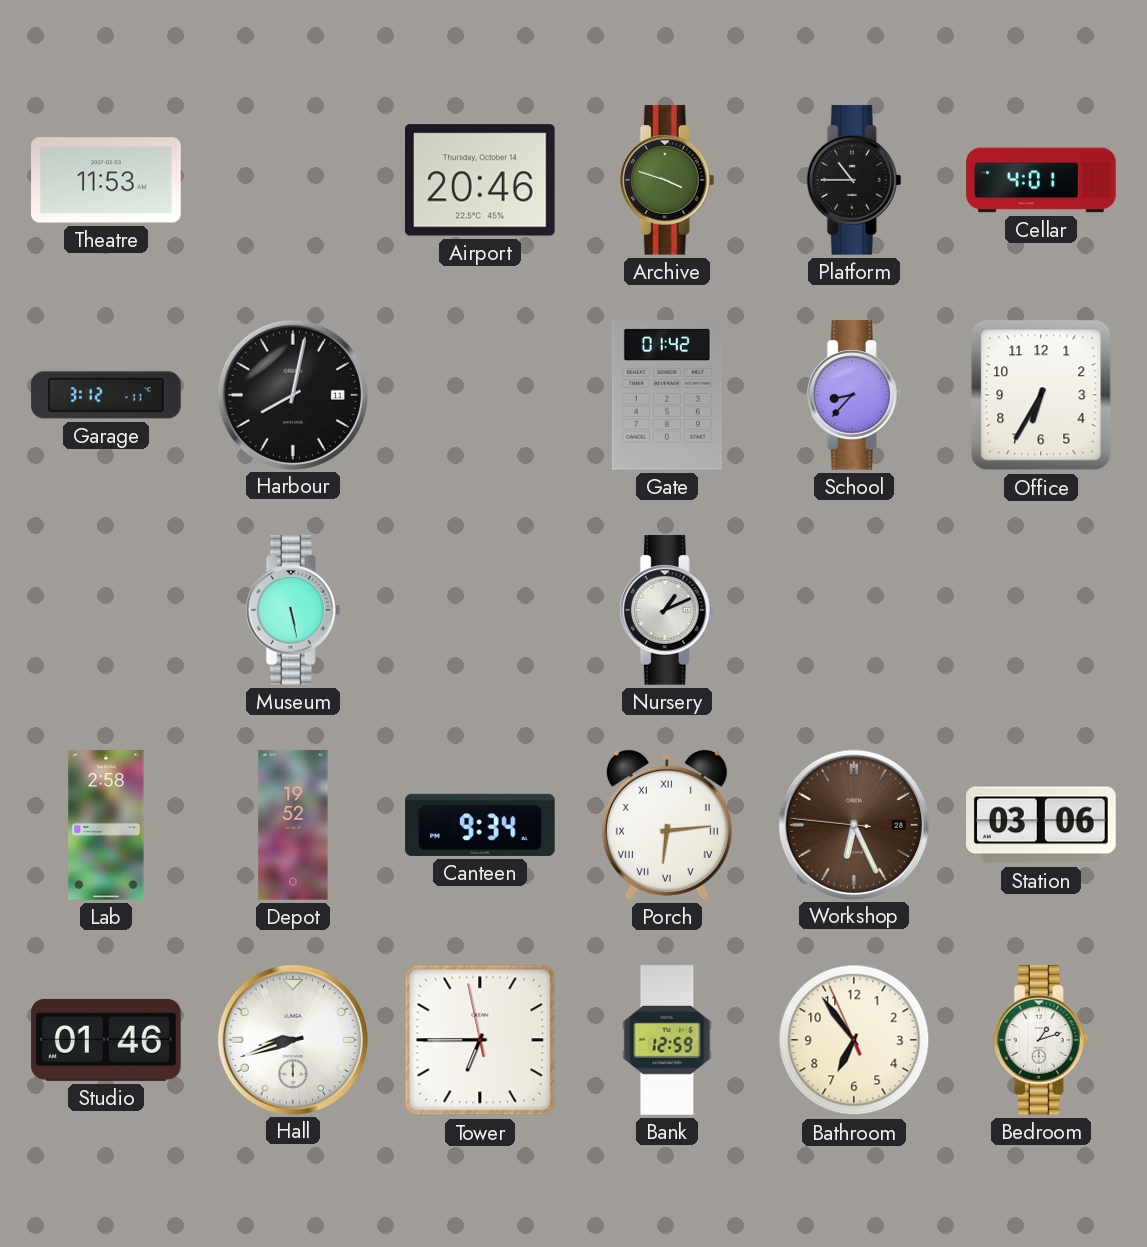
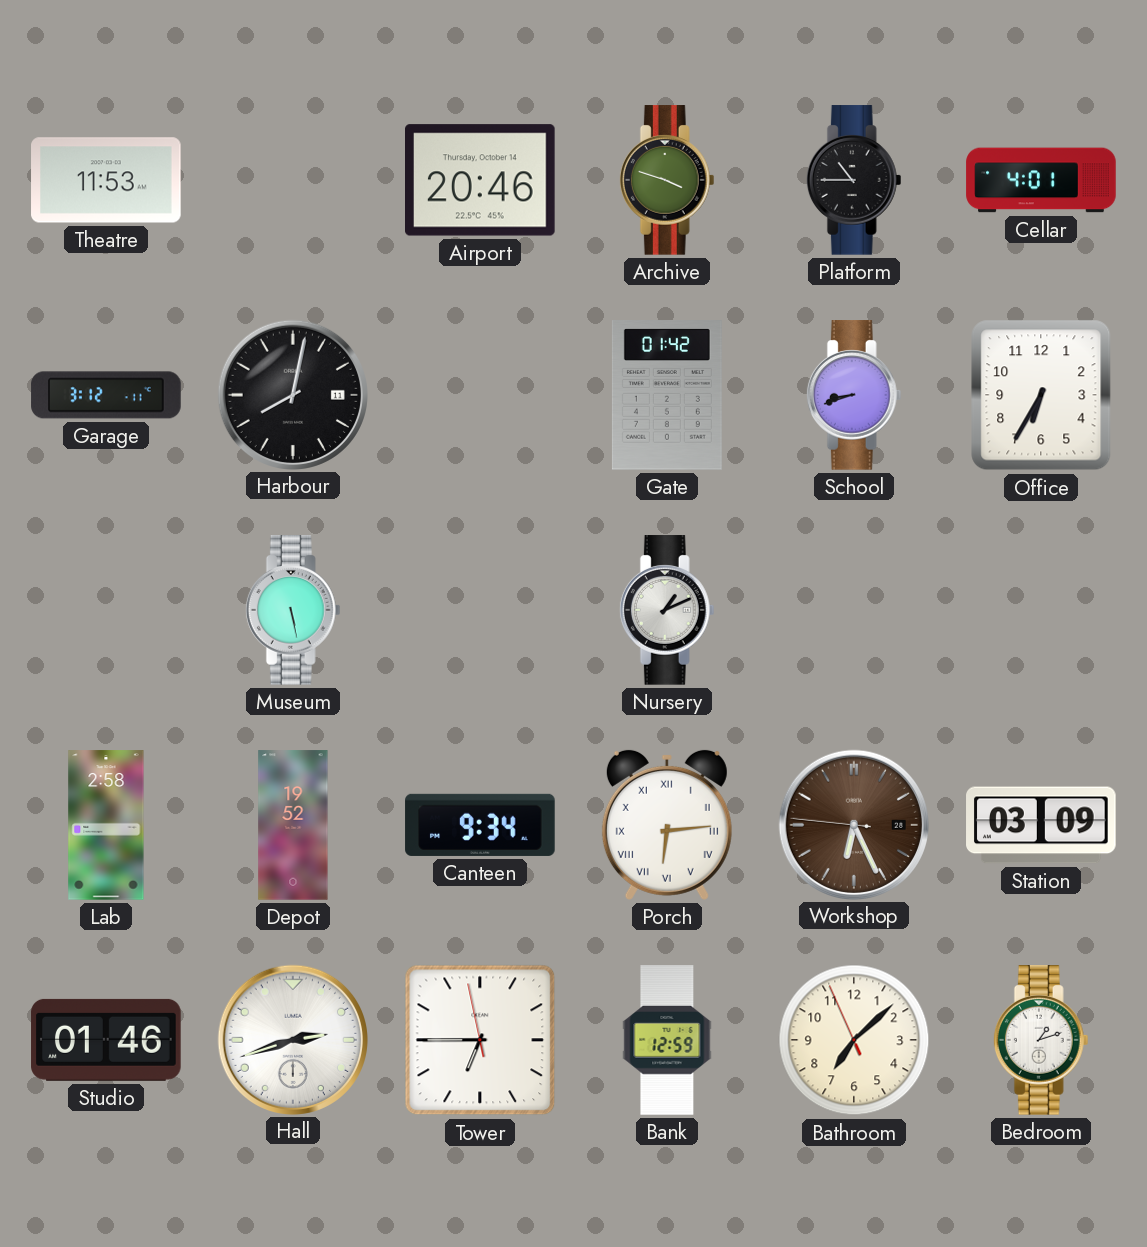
School: 8:37 -> 8:42 (854, 395)
Station: 03:06 -> 03:09 (1041, 825)
Hall: 8:42 -> 2:42 (292, 1039)
Bathroom: 6:53 -> 7:07 (854, 1040)
